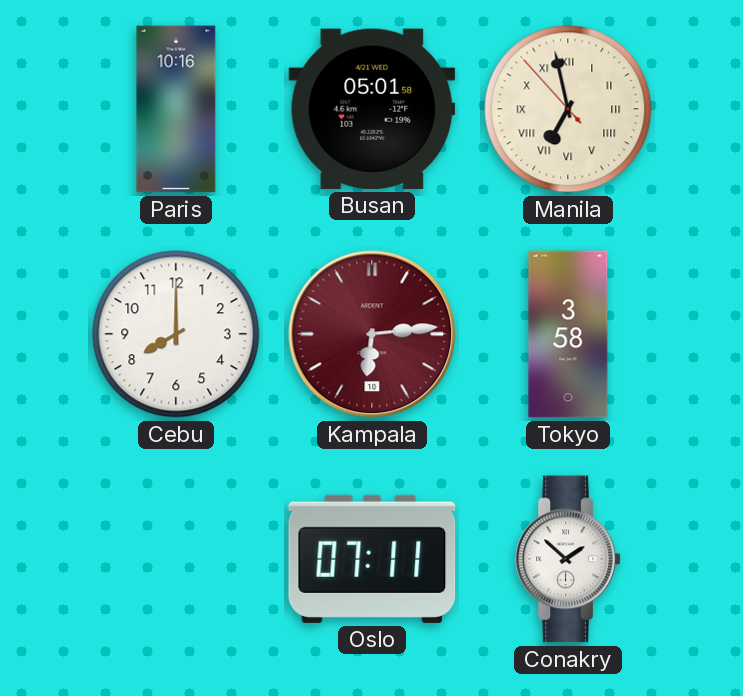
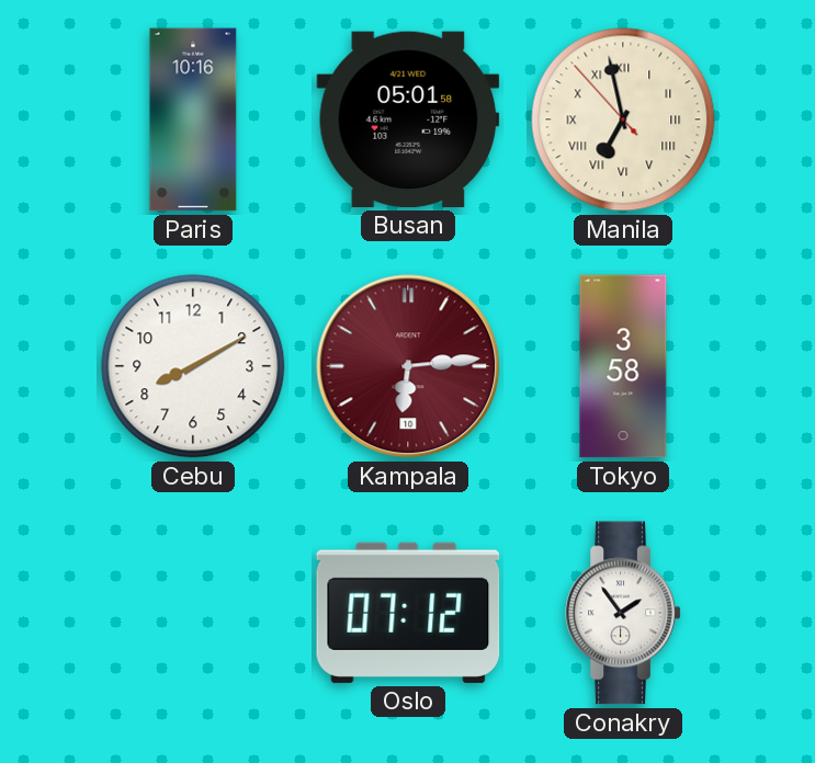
Cebu: 8:00 -> 8:10 (193, 366)
Oslo: 07:11 -> 07:12 (408, 613)
Conakry: 1:52 -> 1:54 (623, 613)
